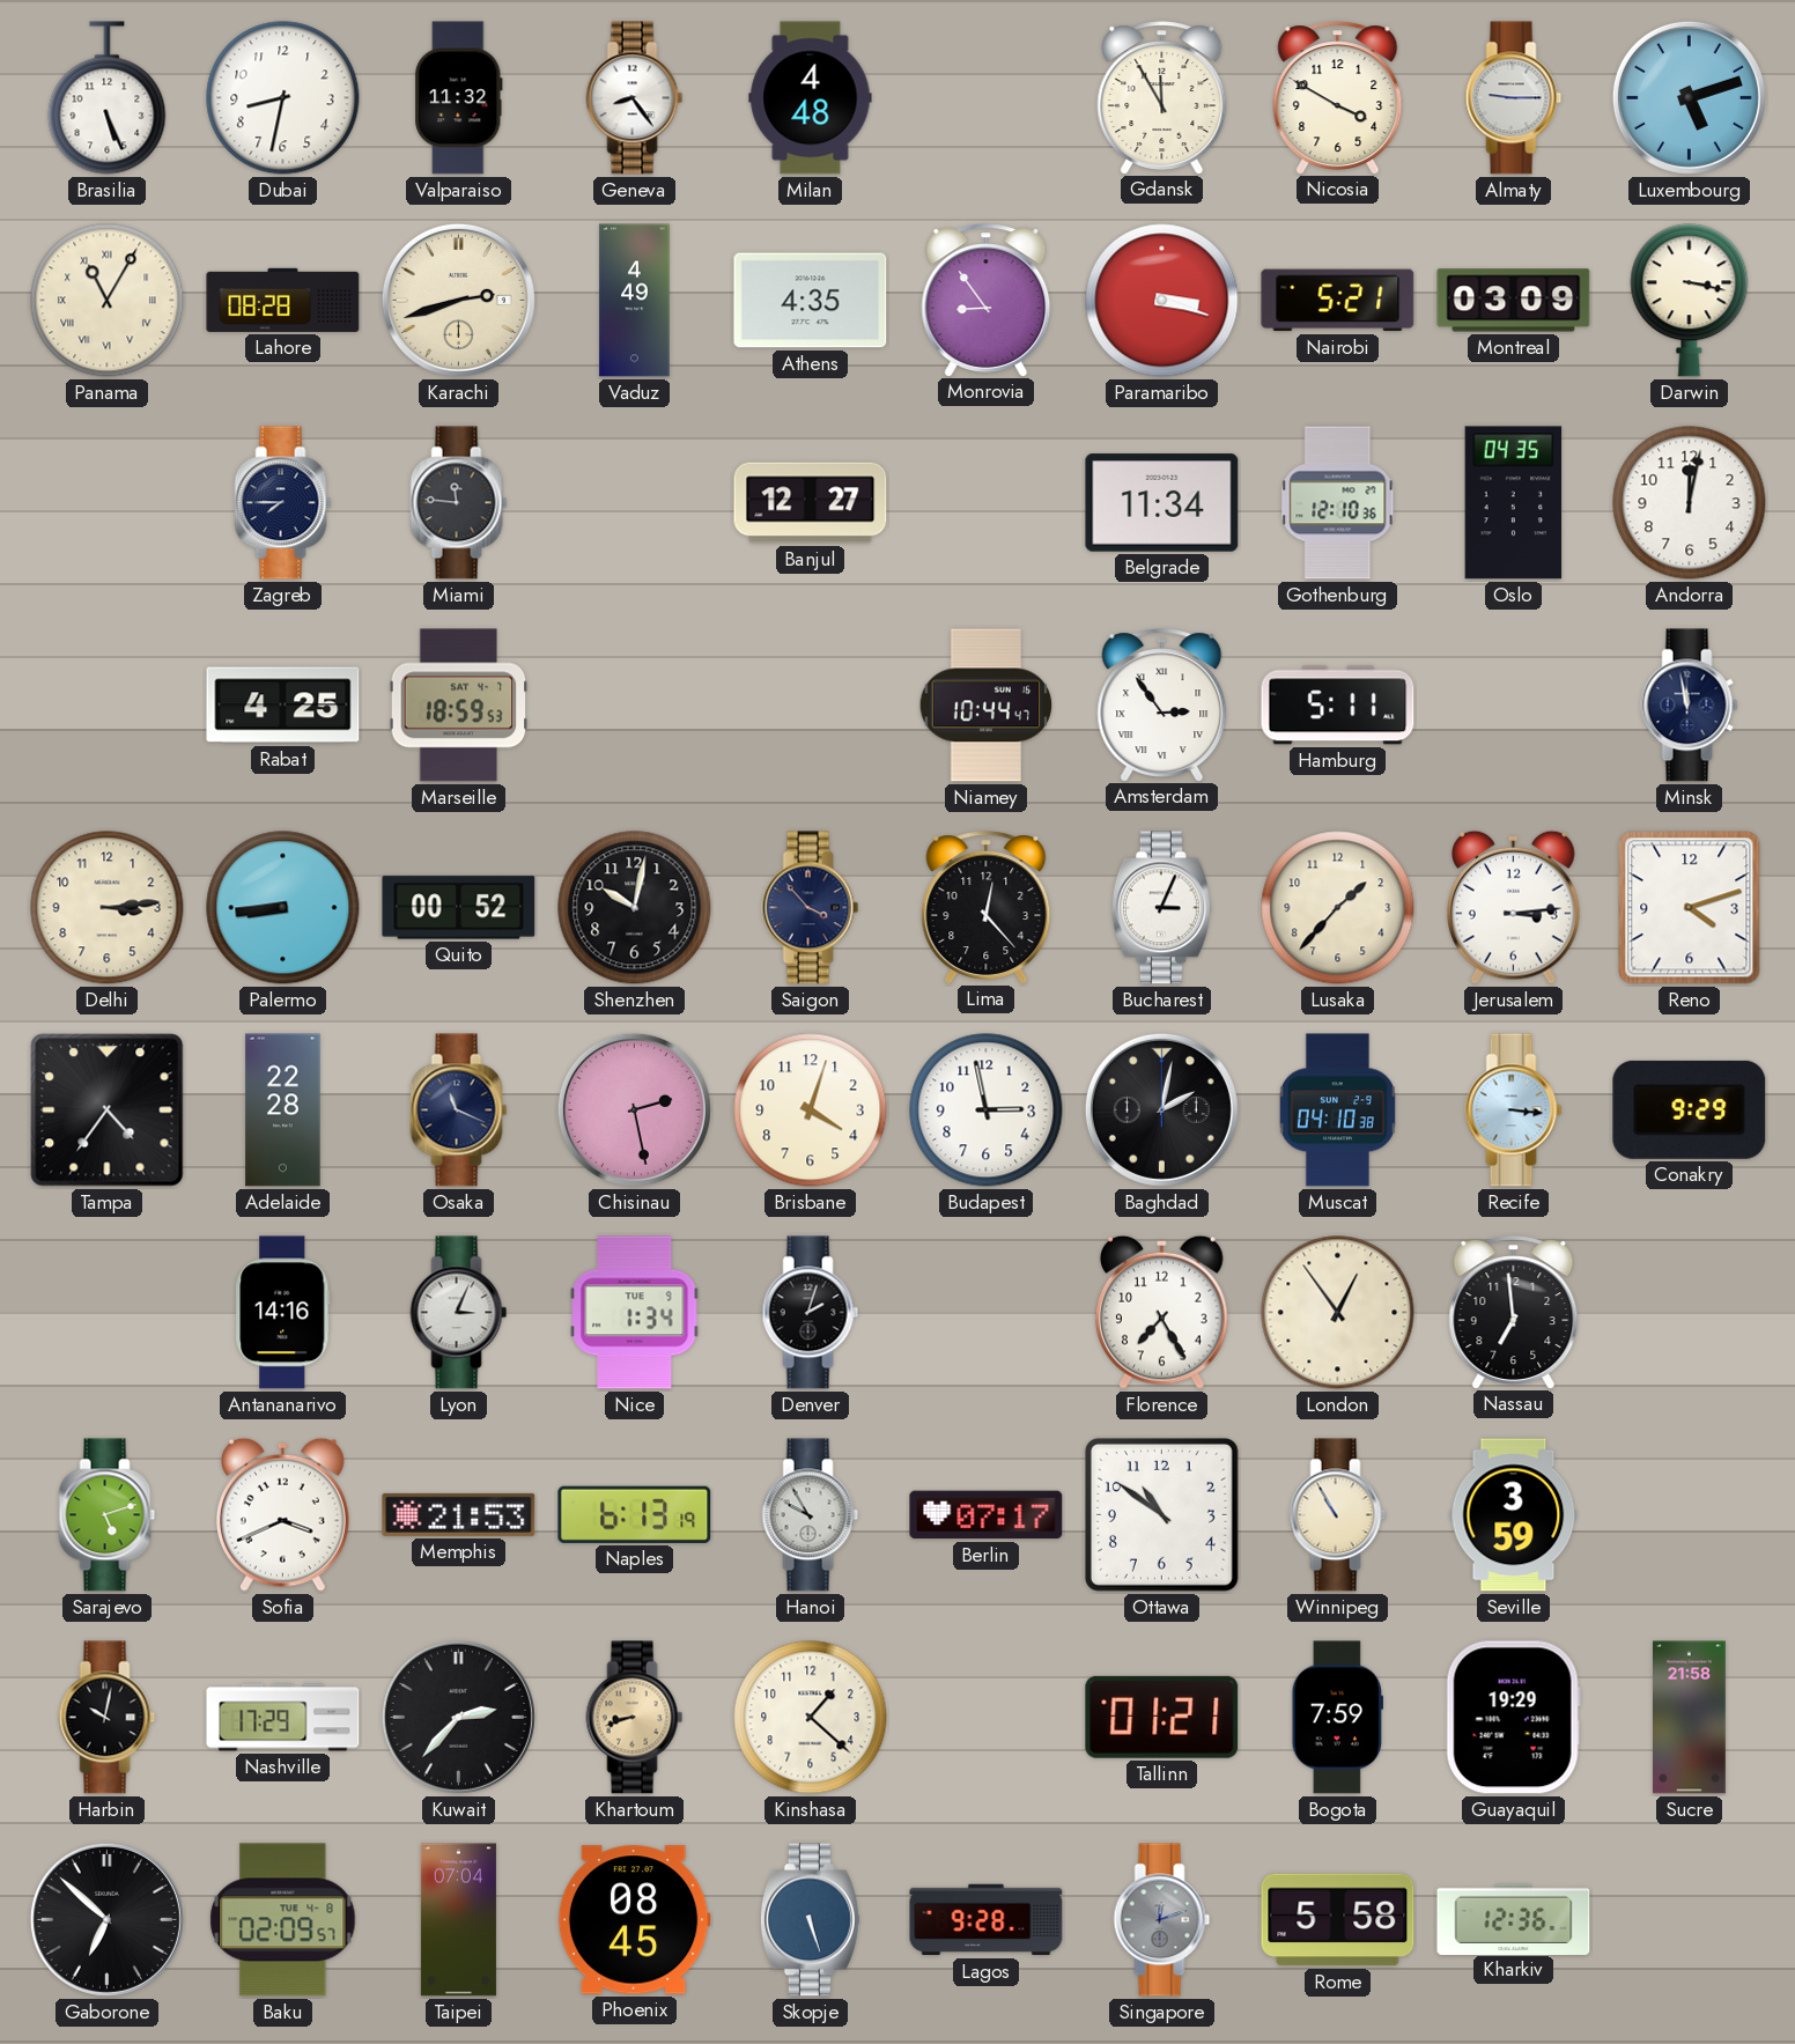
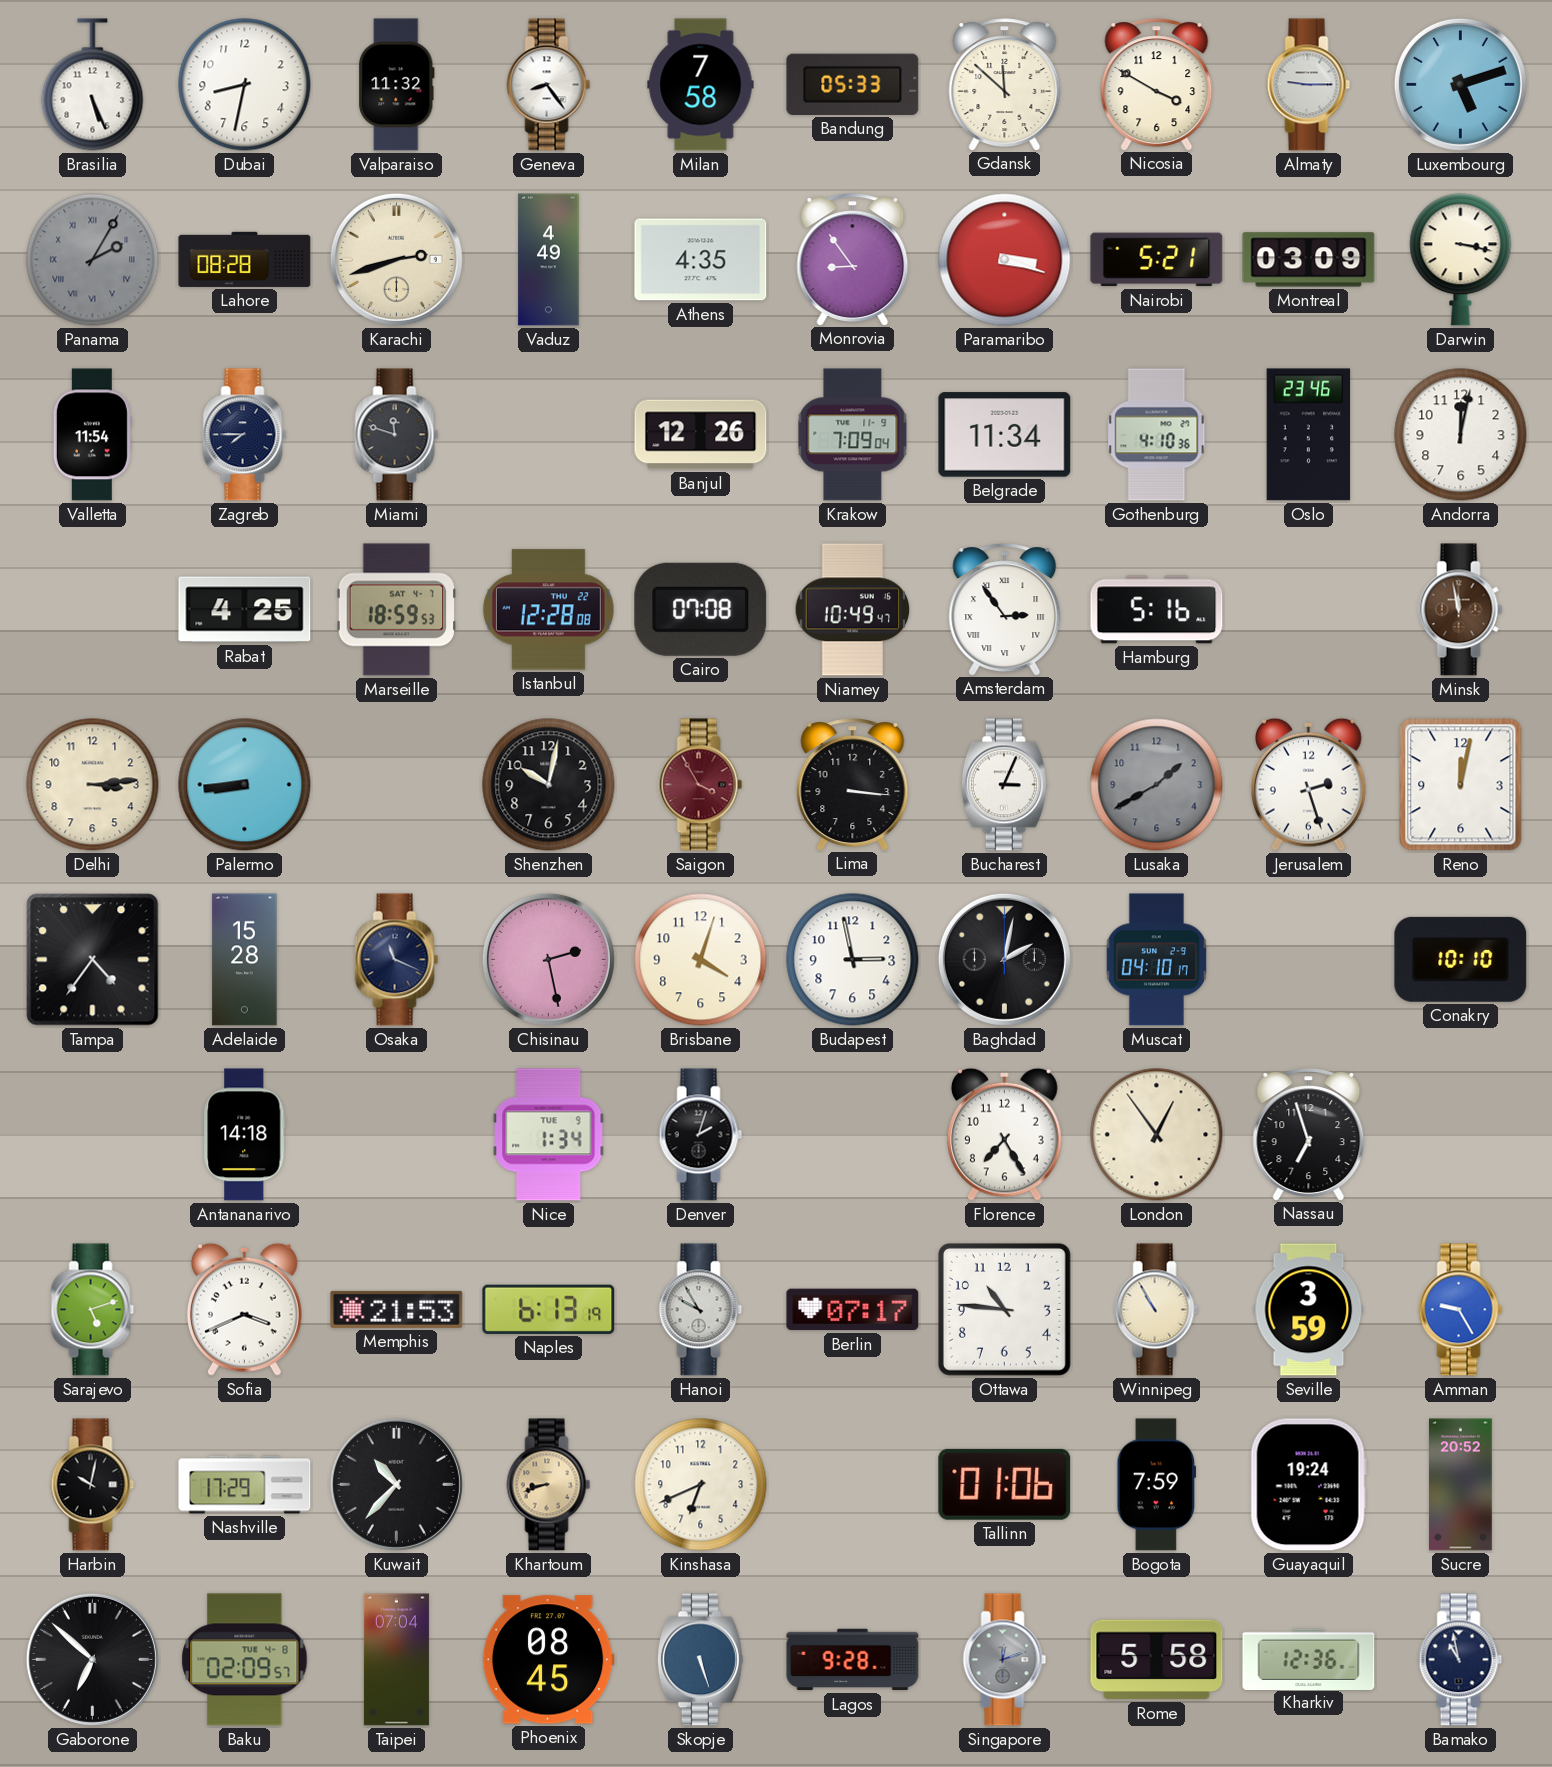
Milan: 4:48 -> 7:58 (701, 85)
Bandung: none -> 05:33 (853, 84)
Gdansk: 11:55 -> 11:52 (1005, 84)
Panama: 11:05 -> 2:05 (93, 260)
Panama dial: cream -> grey (93, 260)
Valletta: none -> 11:54 (92, 435)
Miami: 11:46 -> 11:48 (397, 435)
Banjul: 12:27 -> 12:26 (701, 435)
Krakow: none -> 7:09 (853, 435)
Gothenburg: 12:10 -> 4:10 (1157, 435)
Oslo: 04:35 -> 23:46 (1309, 435)
Istanbul: none -> 12:28 (548, 610)
Cairo: none -> 07:08 (701, 609)
Niamey: 10:44 -> 10:49 (853, 610)
Hamburg: 5:11 -> 5:16 (1157, 610)
Minsk dial: navy -> brown (1461, 610)
Quito: 00:52 -> none (459, 908)
Saigon: 3:53 -> 3:55 (701, 785)
Saigon dial: navy -> burgundy (701, 785)
Lima: 12:23 -> 3:16 (853, 784)
Lusaka: 1:37 -> 1:40 (1157, 785)
Lusaka dial: cream -> grey (1157, 785)
Jerusalem: 3:14 -> 2:27 (1308, 784)
Reno: 4:12 -> 12:02 (1461, 785)
Adelaide: 22:28 -> 15:28 (245, 960)
Muscat: 04:10:38 -> 04:10:17 (1156, 960)
Recife: 3:16 -> none (1514, 1110)
Conakry: 9:29 -> 10:10 (1461, 959)
Antananarivo: 14:16 -> 14:18 (245, 1135)
Lyon: 3:04 -> none (459, 1313)
Nassau: 6:59 -> 6:57 (1309, 1134)
Ottawa: 10:51 -> 10:46 (1004, 1309)
Amman: none -> 9:25 (1461, 1310)
Kuwait: 2:37 -> 10:37 (396, 1484)
Kinshasa: 1:22 -> 6:41 (701, 1485)
Tallinn: 01:21 -> 01:06 (1005, 1484)
Guayaquil: 19:29 -> 19:24 (1308, 1485)
Sucre: 21:58 -> 20:52 (1461, 1485)
Bamako: none -> 10:58 (1461, 1660)
